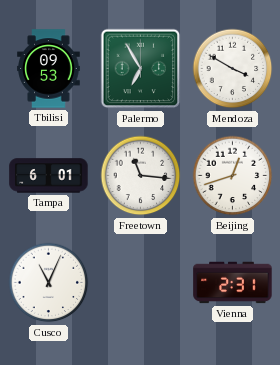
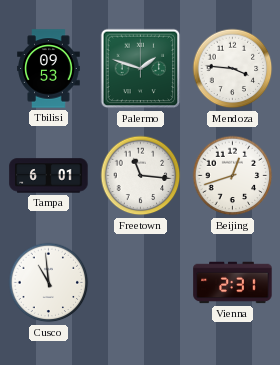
Palermo: 6:55 -> 1:48 (141, 69)
Mendoza: 3:50 -> 3:46 (233, 69)
Cusco: 11:04 -> 10:59 (49, 283)
